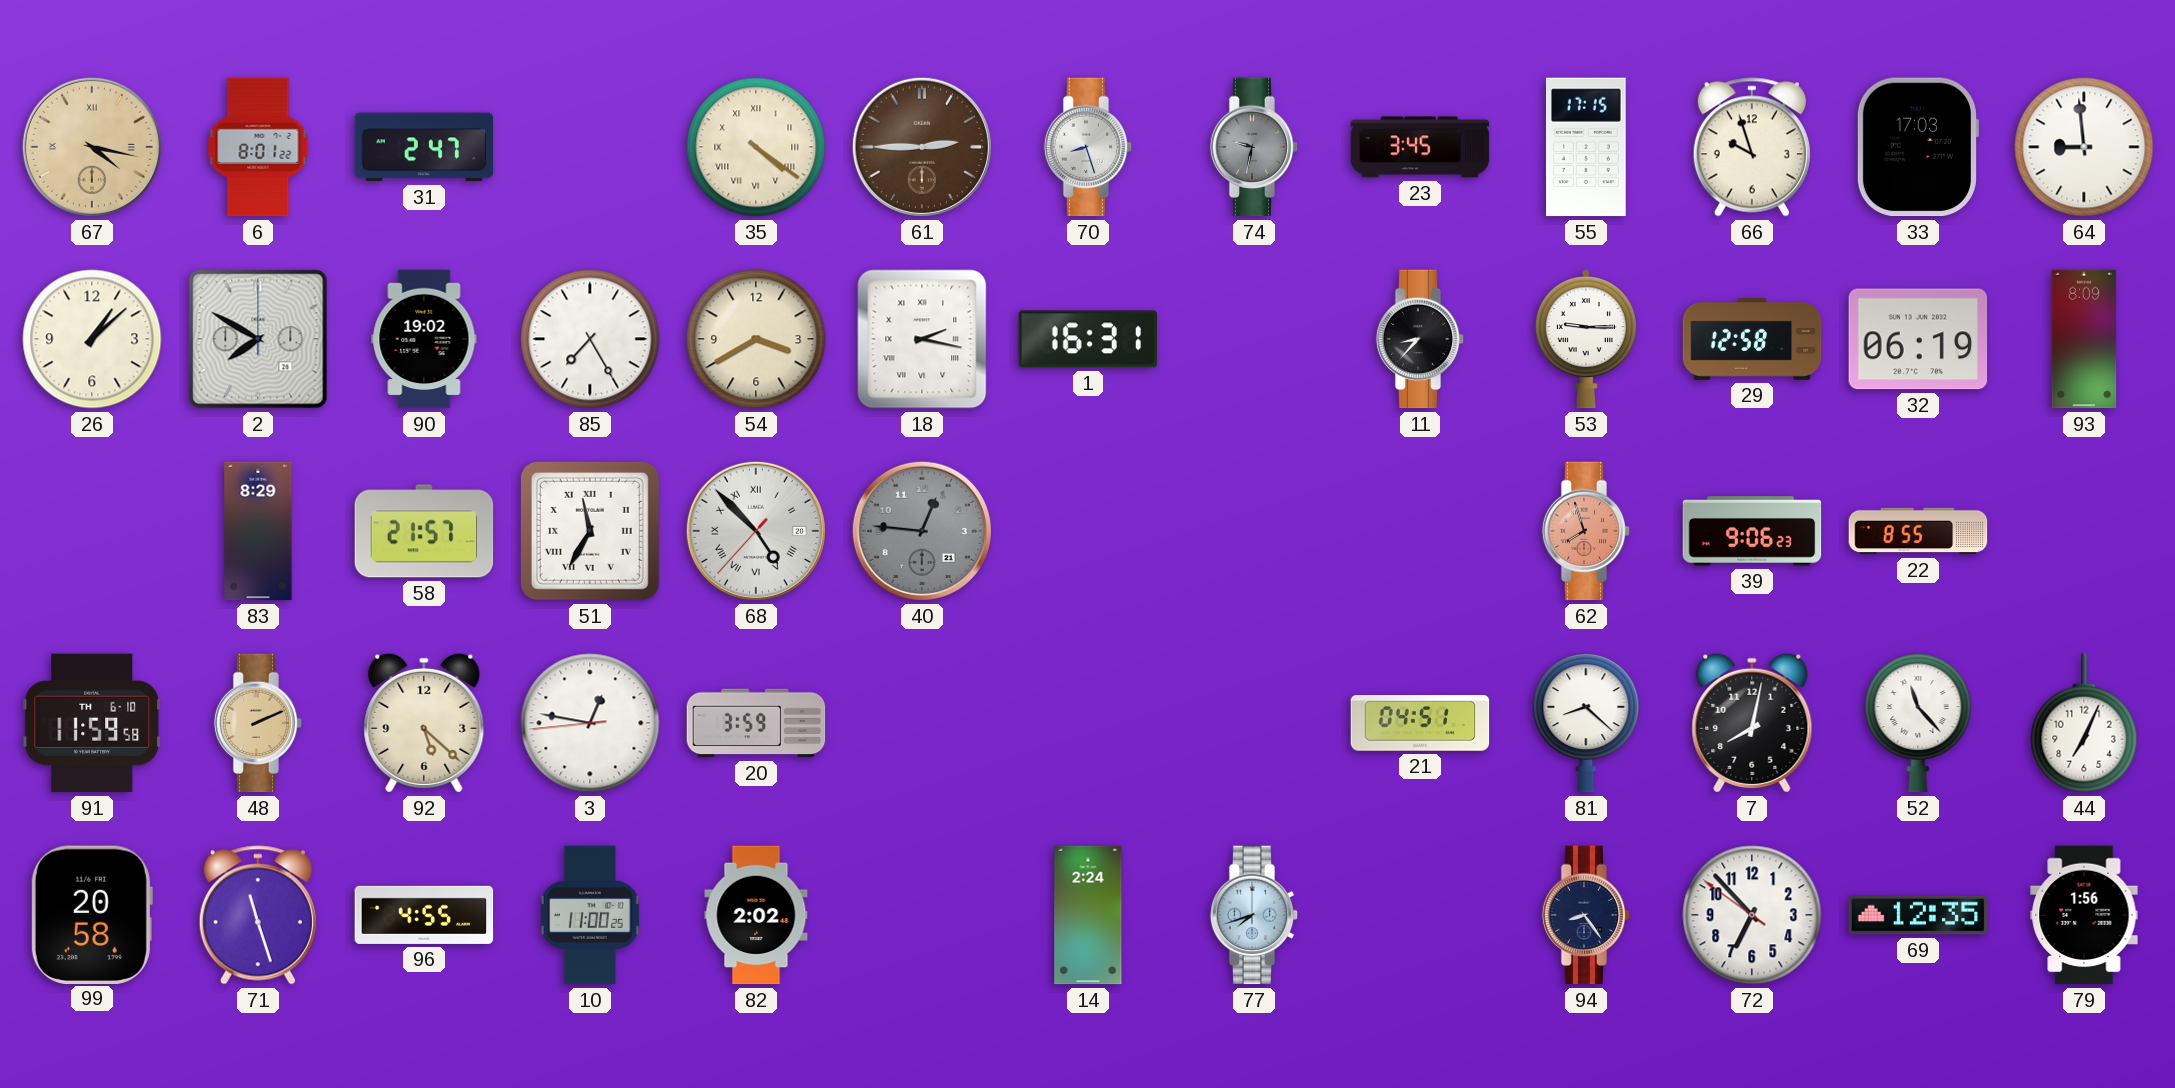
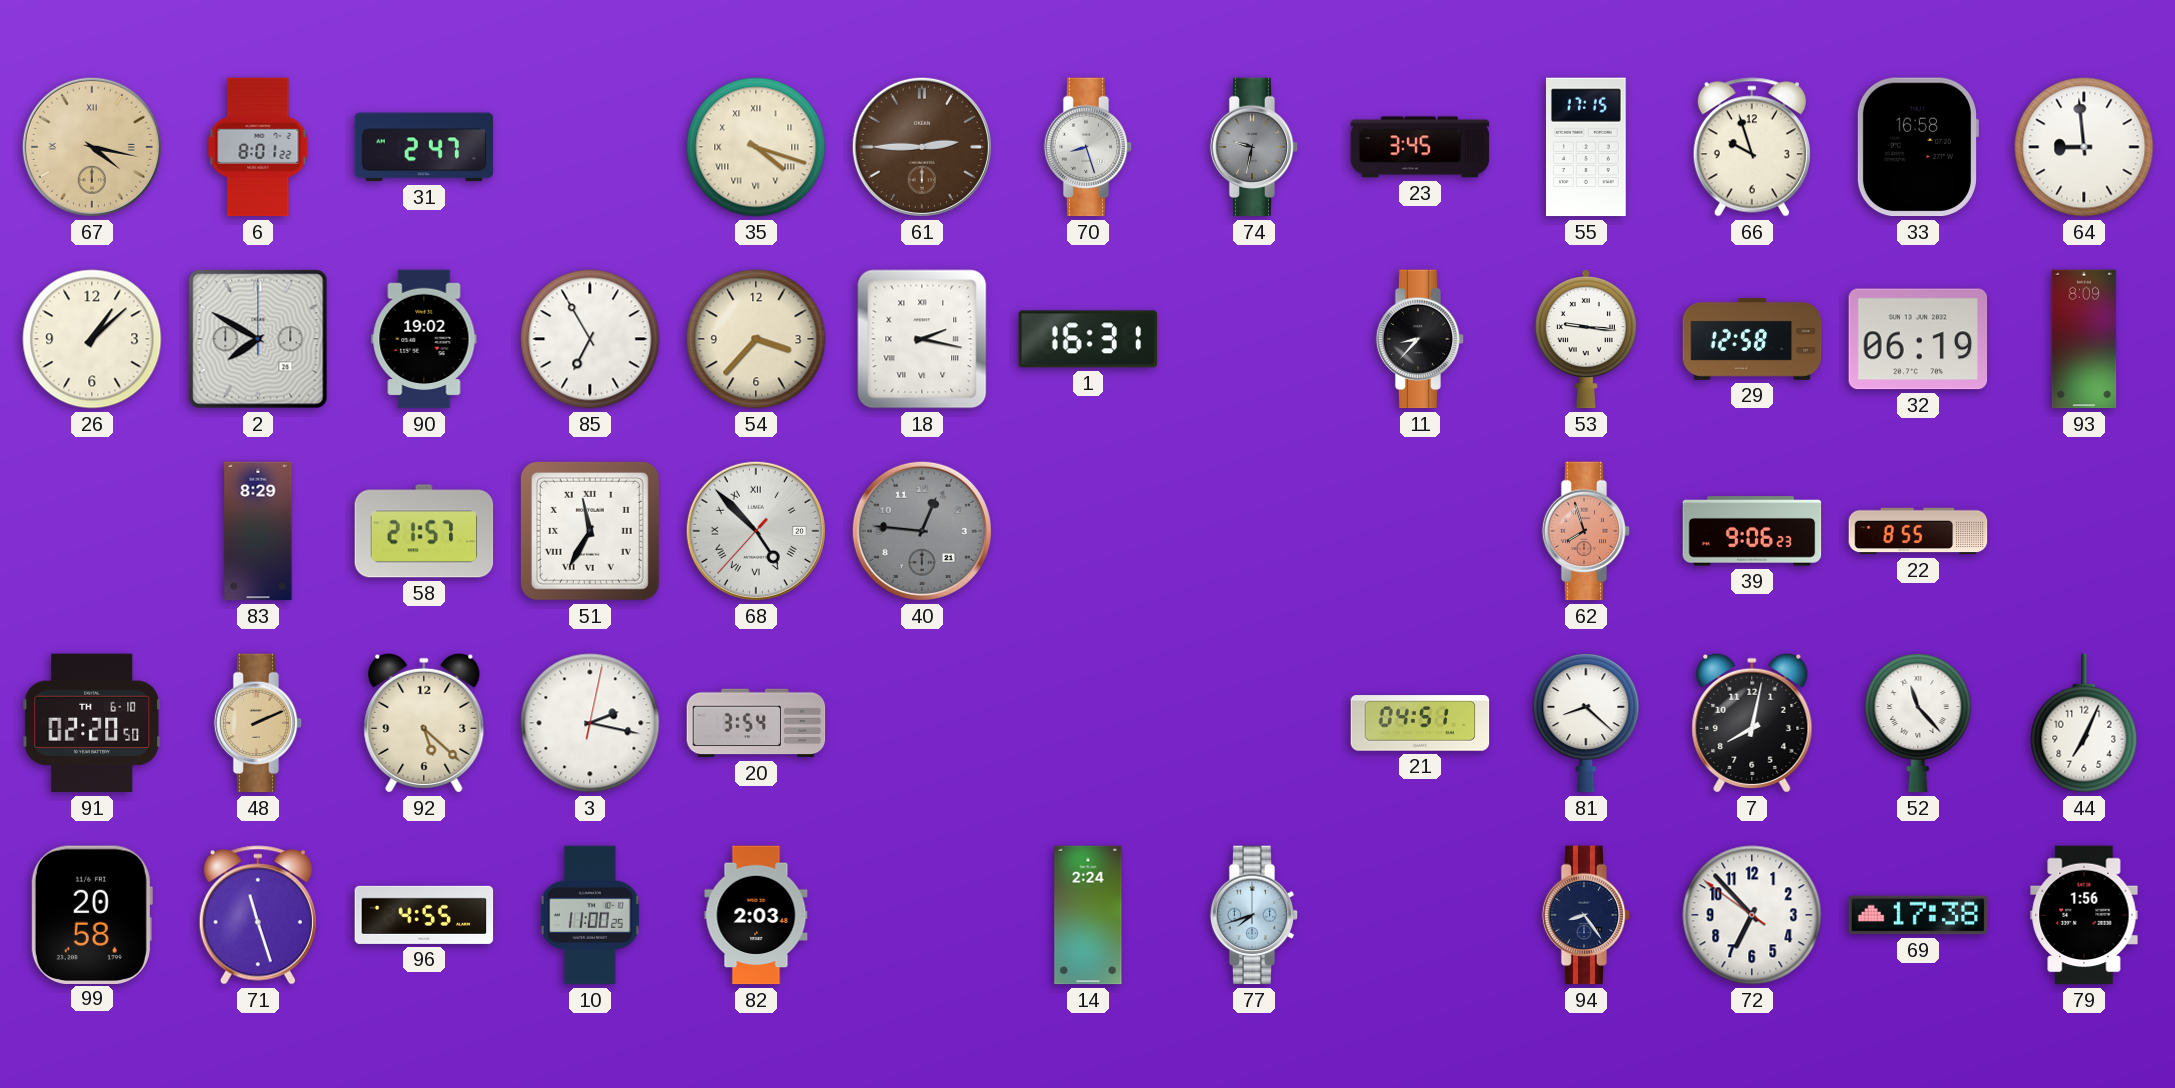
35: 4:21 -> 4:18 (756, 147)
33: 17:03 -> 16:58 (1917, 147)
85: 7:25 -> 6:55 (590, 339)
54: 3:40 -> 3:37 (756, 339)
53: 9:15 -> 9:16 (1586, 340)
91: 11:59 -> 02:20 (92, 723)
3: 12:46 -> 2:17 (590, 723)
20: 3:59 -> 3:54 (756, 723)
82: 2:02 -> 2:03 (756, 915)
69: 12:35 -> 17:38 (1918, 915)
